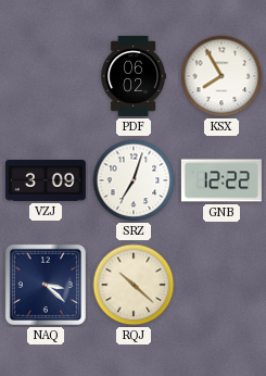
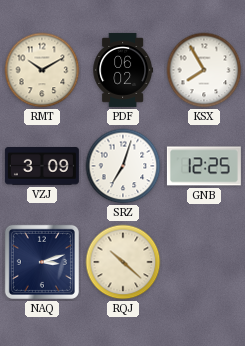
RMT: none -> 10:10 (42, 70)
GNB: 12:22 -> 12:25 (204, 166)
NAQ: 3:22 -> 3:12 (42, 262)
